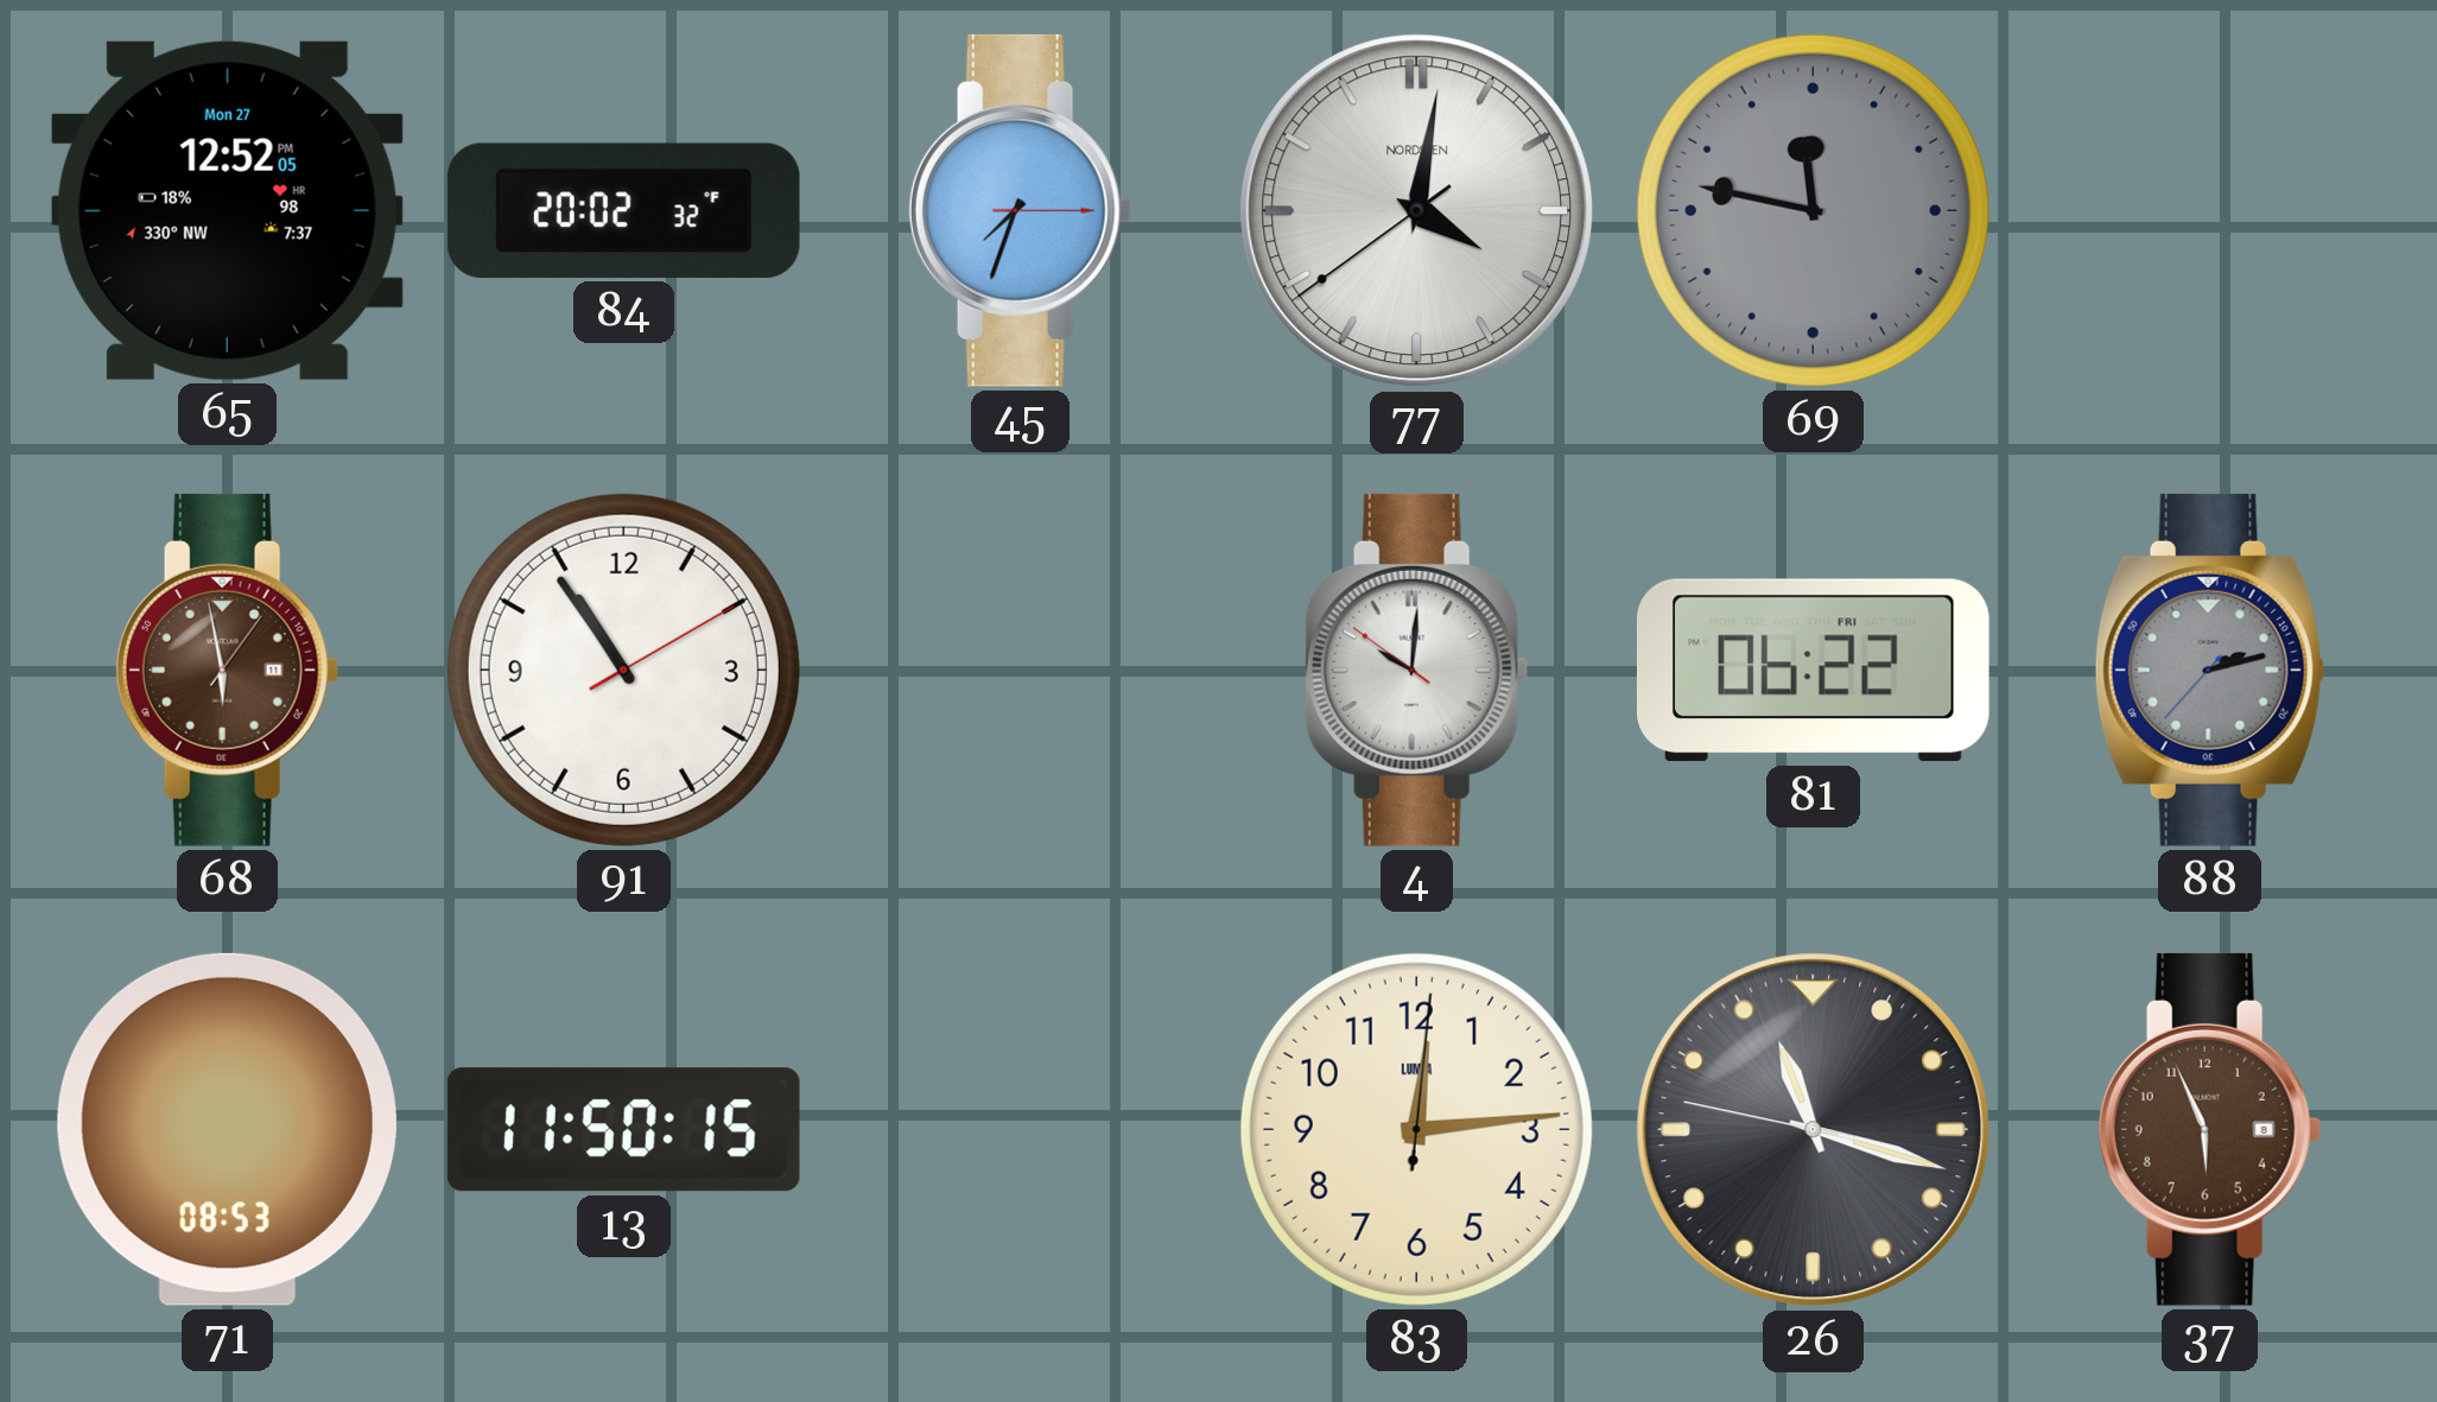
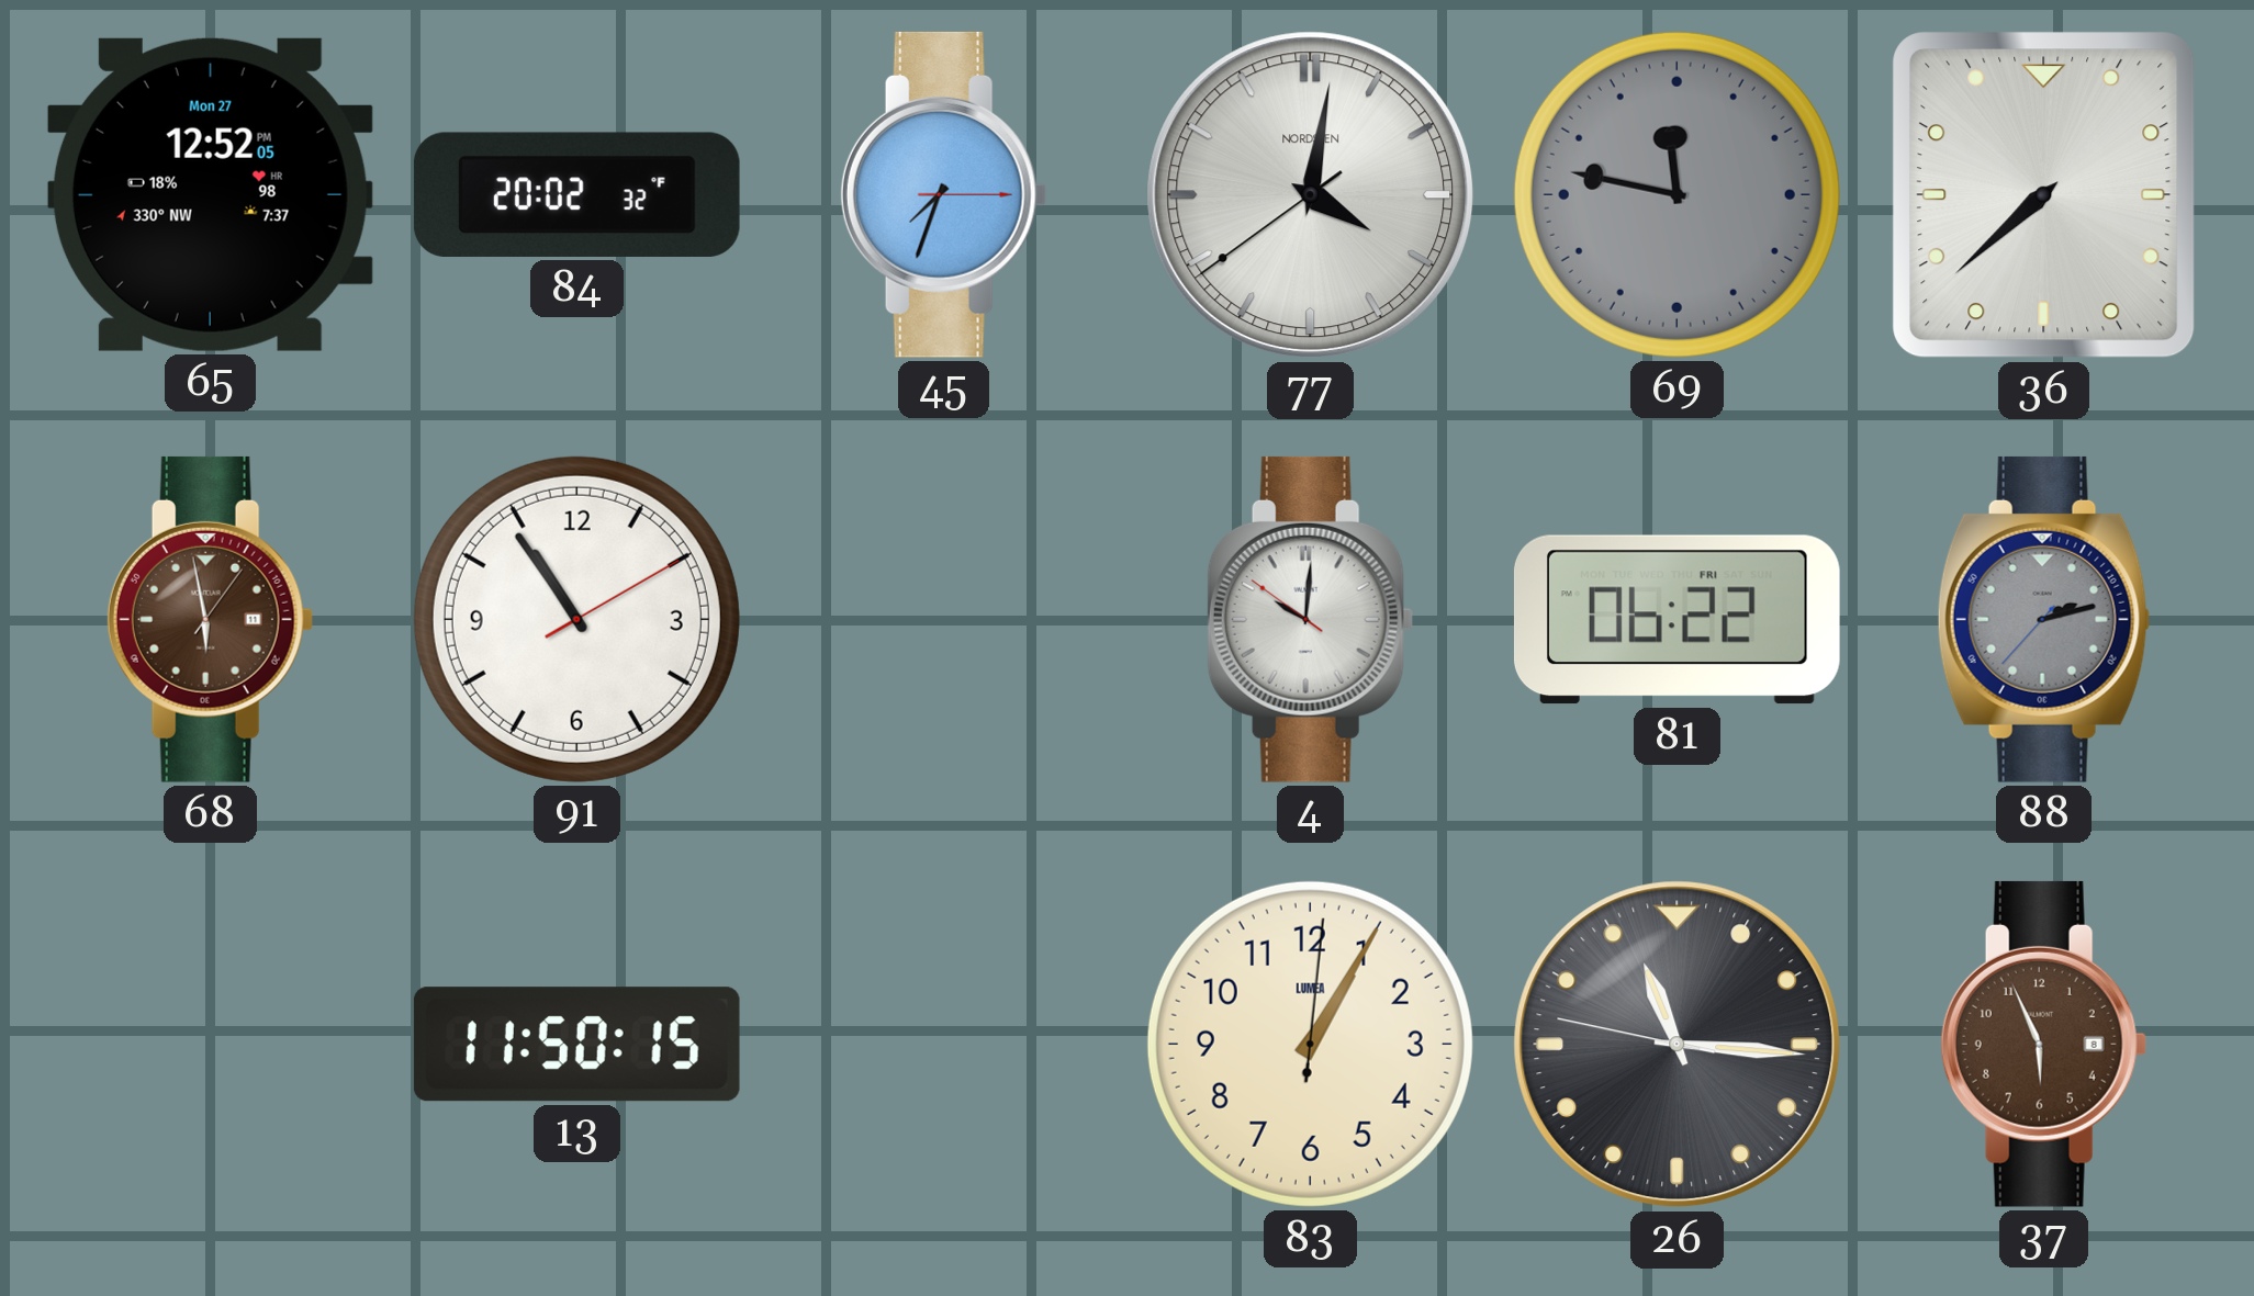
36: none -> 7:38 (2044, 195)
71: 08:53 -> none (227, 1129)
83: 12:14 -> 1:05 (1310, 1044)
26: 11:17 -> 11:15 (1678, 1045)
